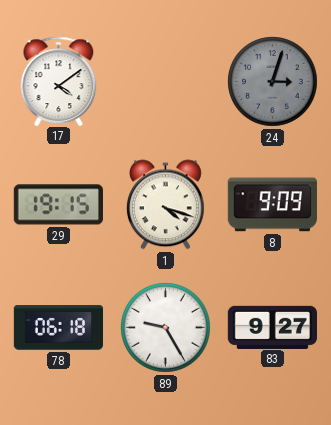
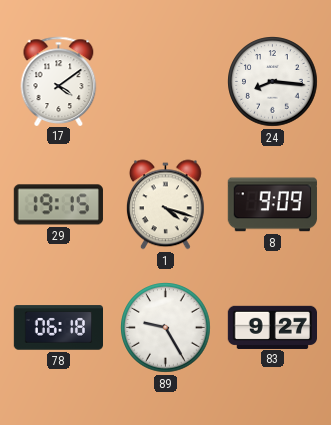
24: 3:03 -> 8:16 (273, 82)
24 dial: grey -> white (273, 82)
